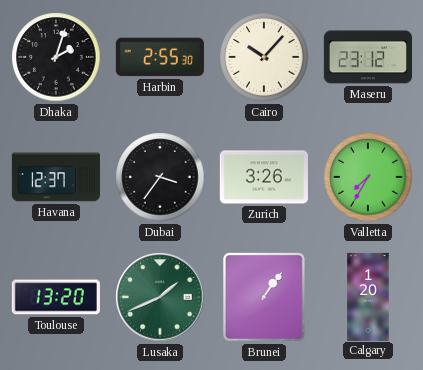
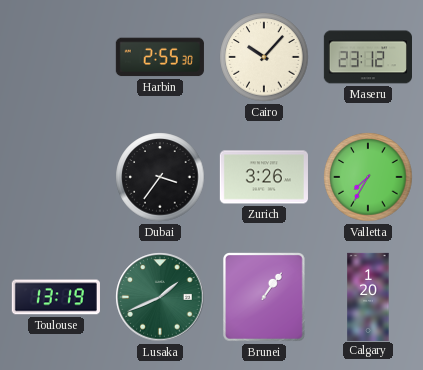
Dhaka: 2:03 -> none (56, 57)
Havana: 12:37 -> none (55, 177)
Toulouse: 13:20 -> 13:19 (56, 297)
